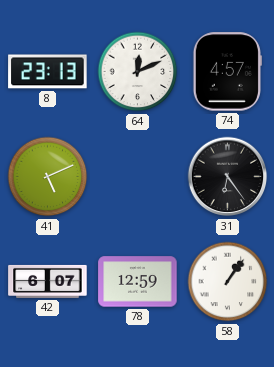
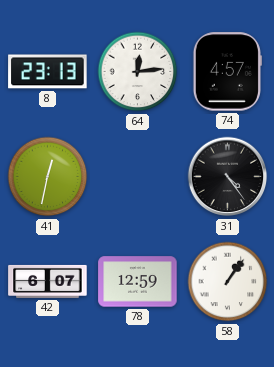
64: 12:11 -> 12:14 (138, 72)
41: 5:11 -> 12:32 (48, 177)
31: 6:24 -> 4:24 (228, 177)
